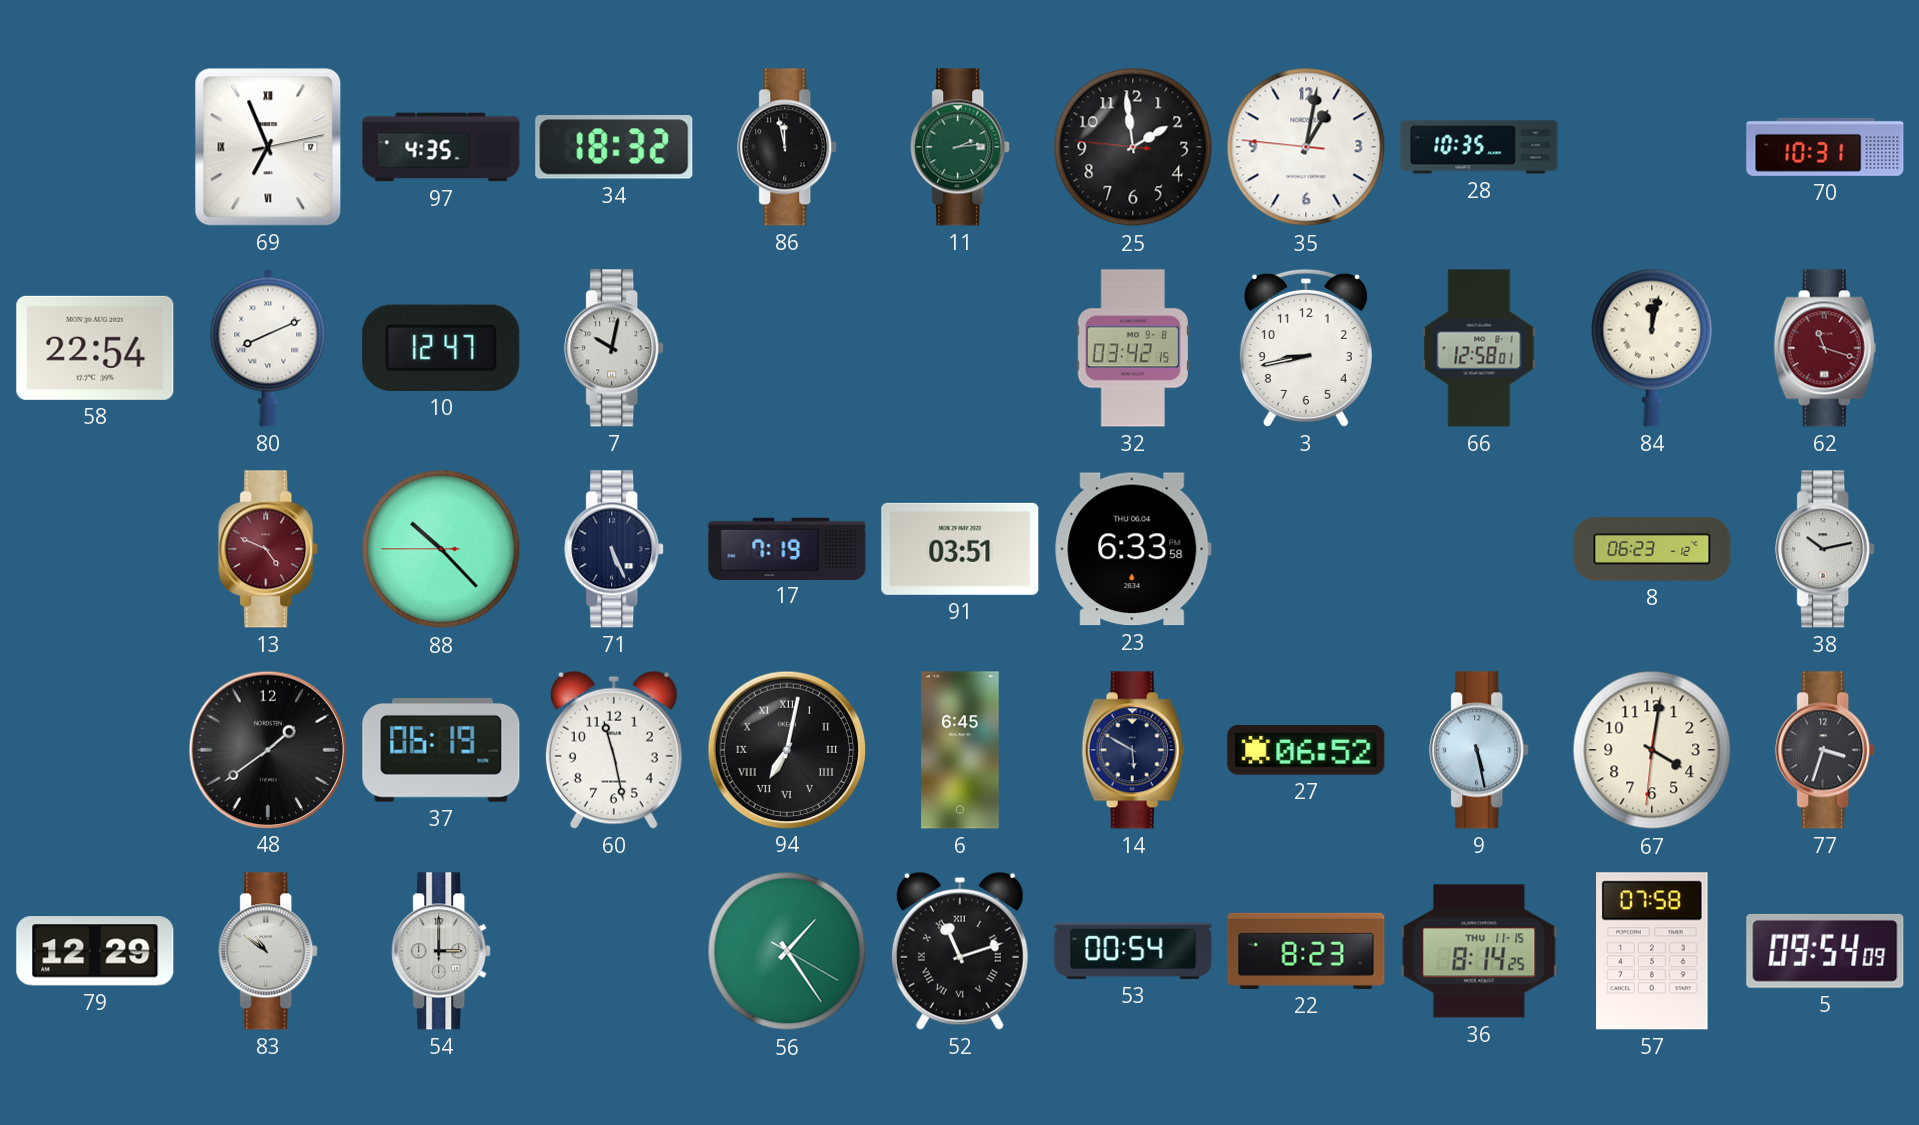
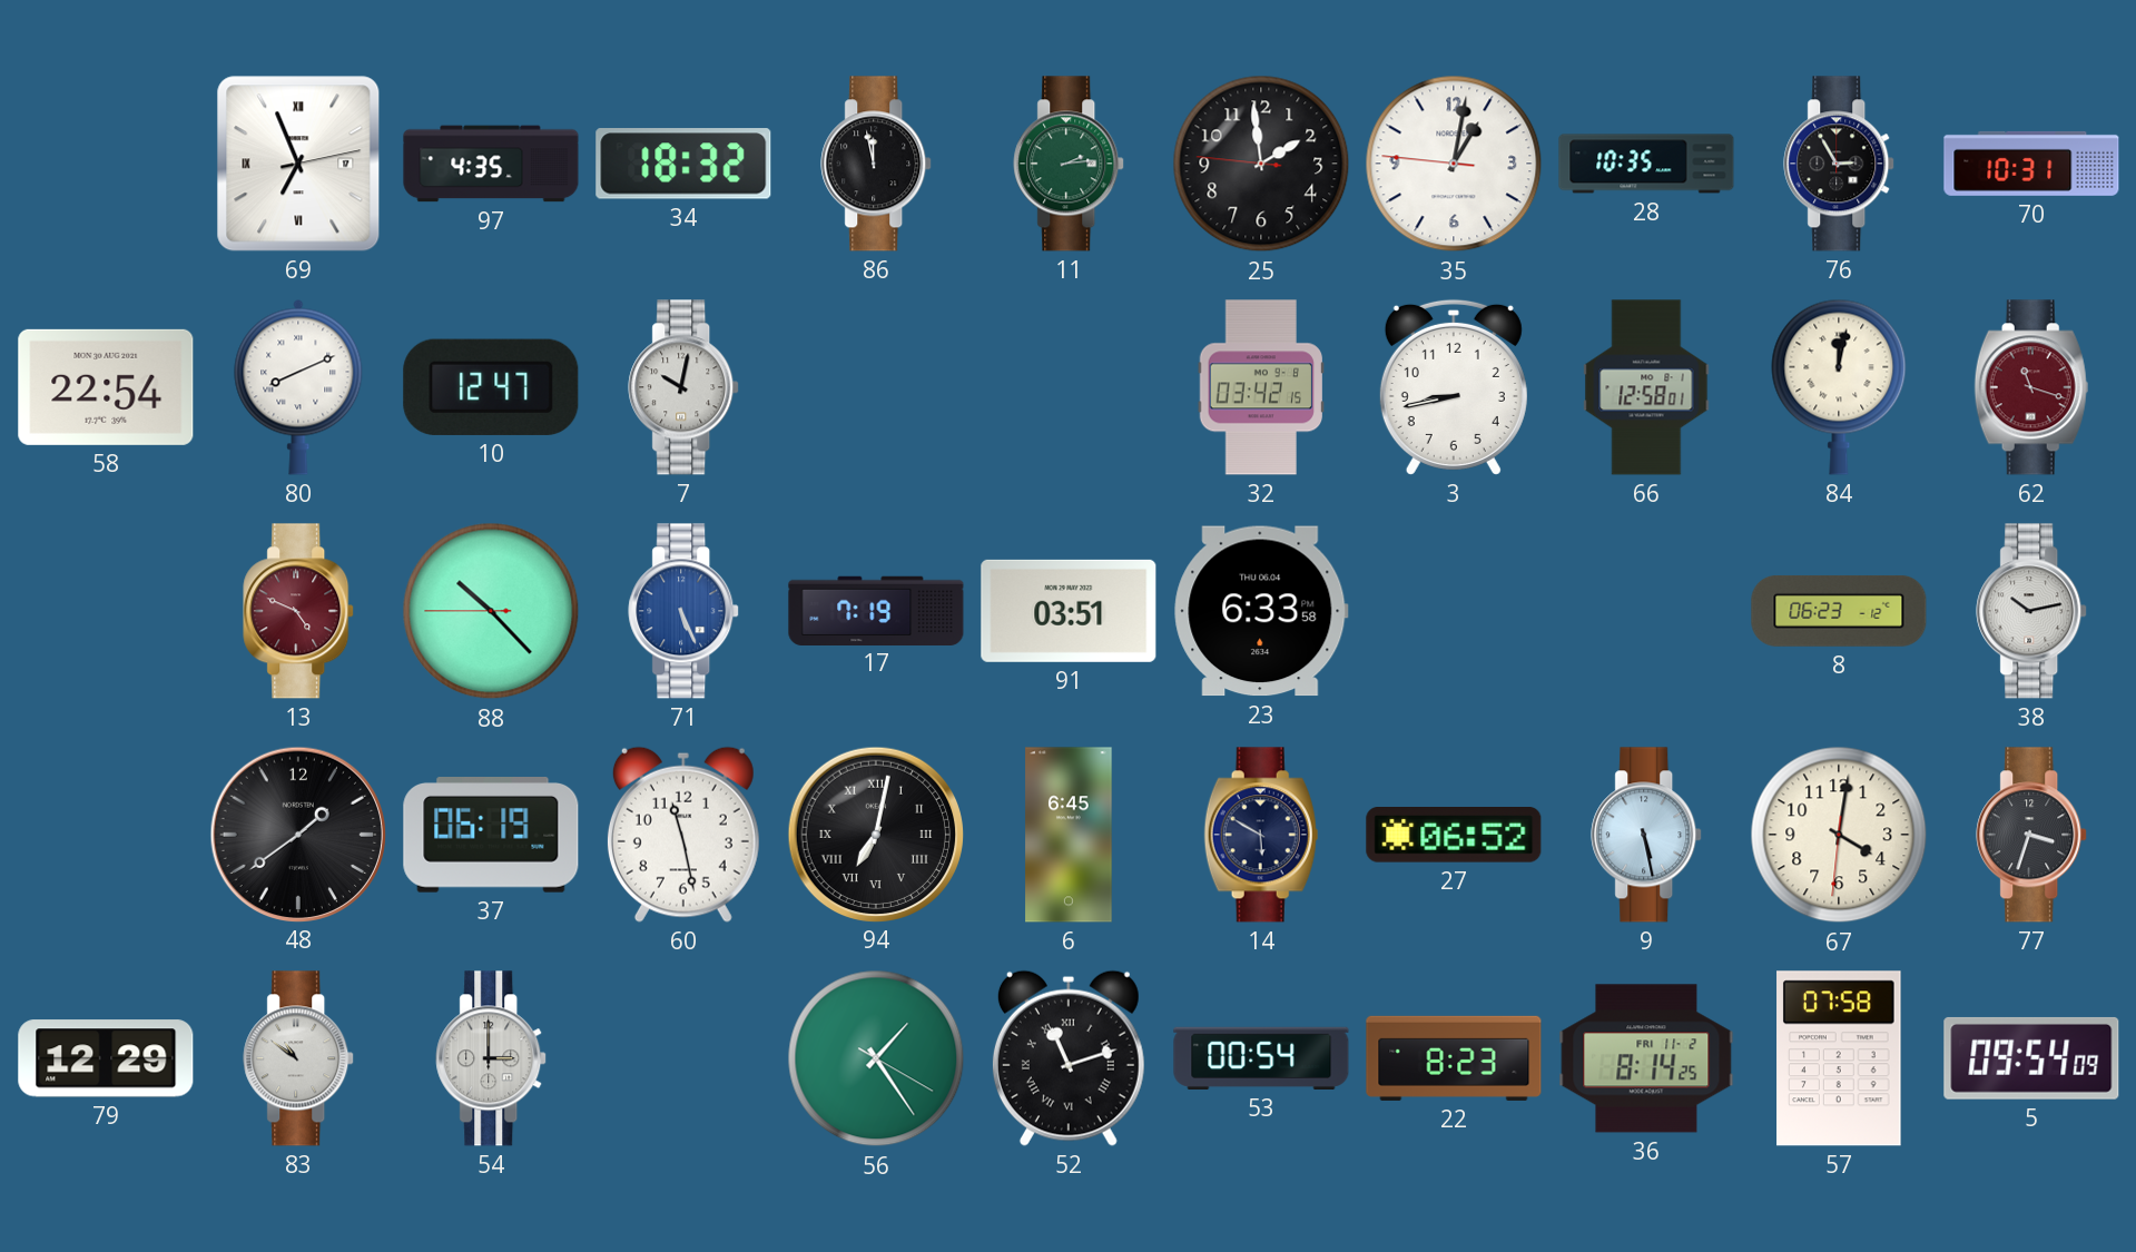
76: none -> 2:55 (1840, 164)
71 dial: navy -> blue (685, 611)
36 date: THU 11-15 -> FRI 11-2 (1646, 1058)
